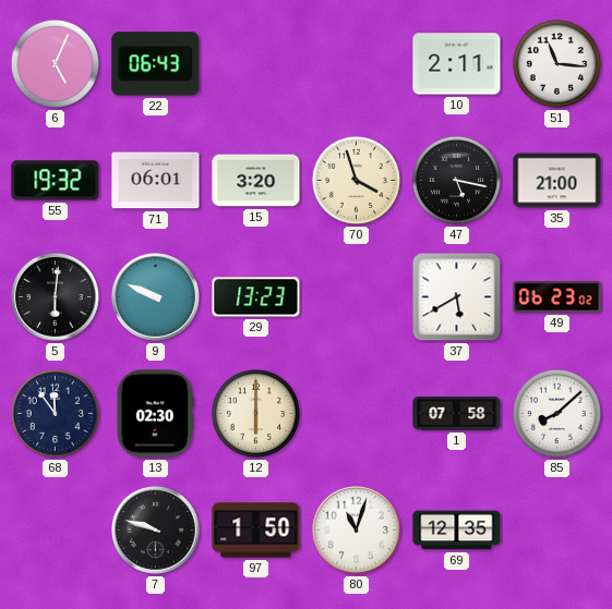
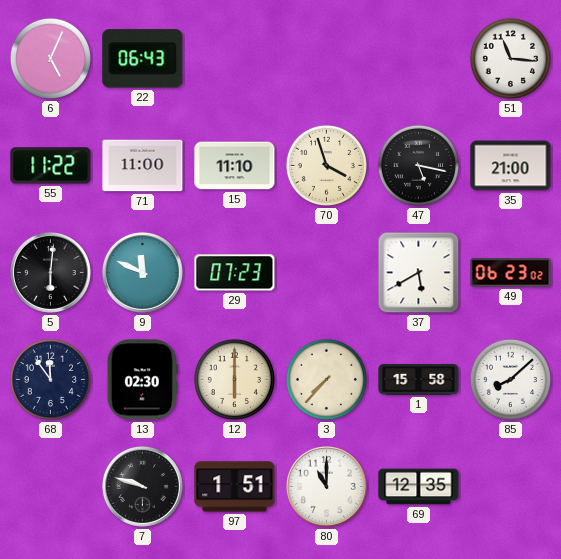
10: 2:11 -> none (457, 64)
55: 19:32 -> 11:22 (51, 166)
71: 06:01 -> 11:00 (143, 166)
15: 3:20 -> 11:10 (235, 166)
9: 9:49 -> 11:49 (142, 272)
29: 13:23 -> 07:23 (235, 273)
3: none -> 7:37 (326, 379)
1: 07:58 -> 15:58 (419, 380)
97: 1:50 -> 1:51 (235, 487)
80: 11:03 -> 11:00 (326, 486)
